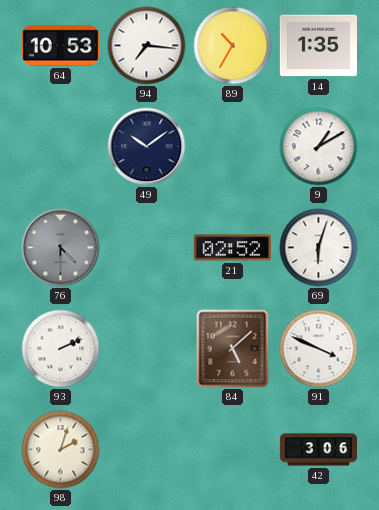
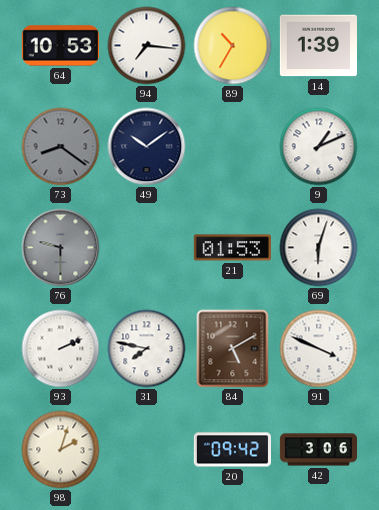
14: 1:35 -> 1:39 (318, 46)
73: none -> 8:21 (61, 147)
9: 1:10 -> 1:11 (319, 147)
76: 4:30 -> 9:30 (61, 248)
21: 02:52 -> 01:53 (232, 248)
31: none -> 7:47 (147, 349)
84: 5:08 -> 5:10 (233, 349)
20: none -> 09:42 (232, 450)
